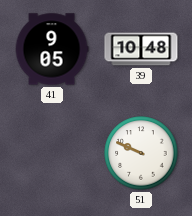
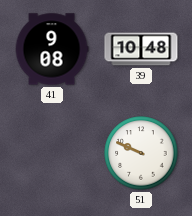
41: 9:05 -> 9:08 (52, 49)
